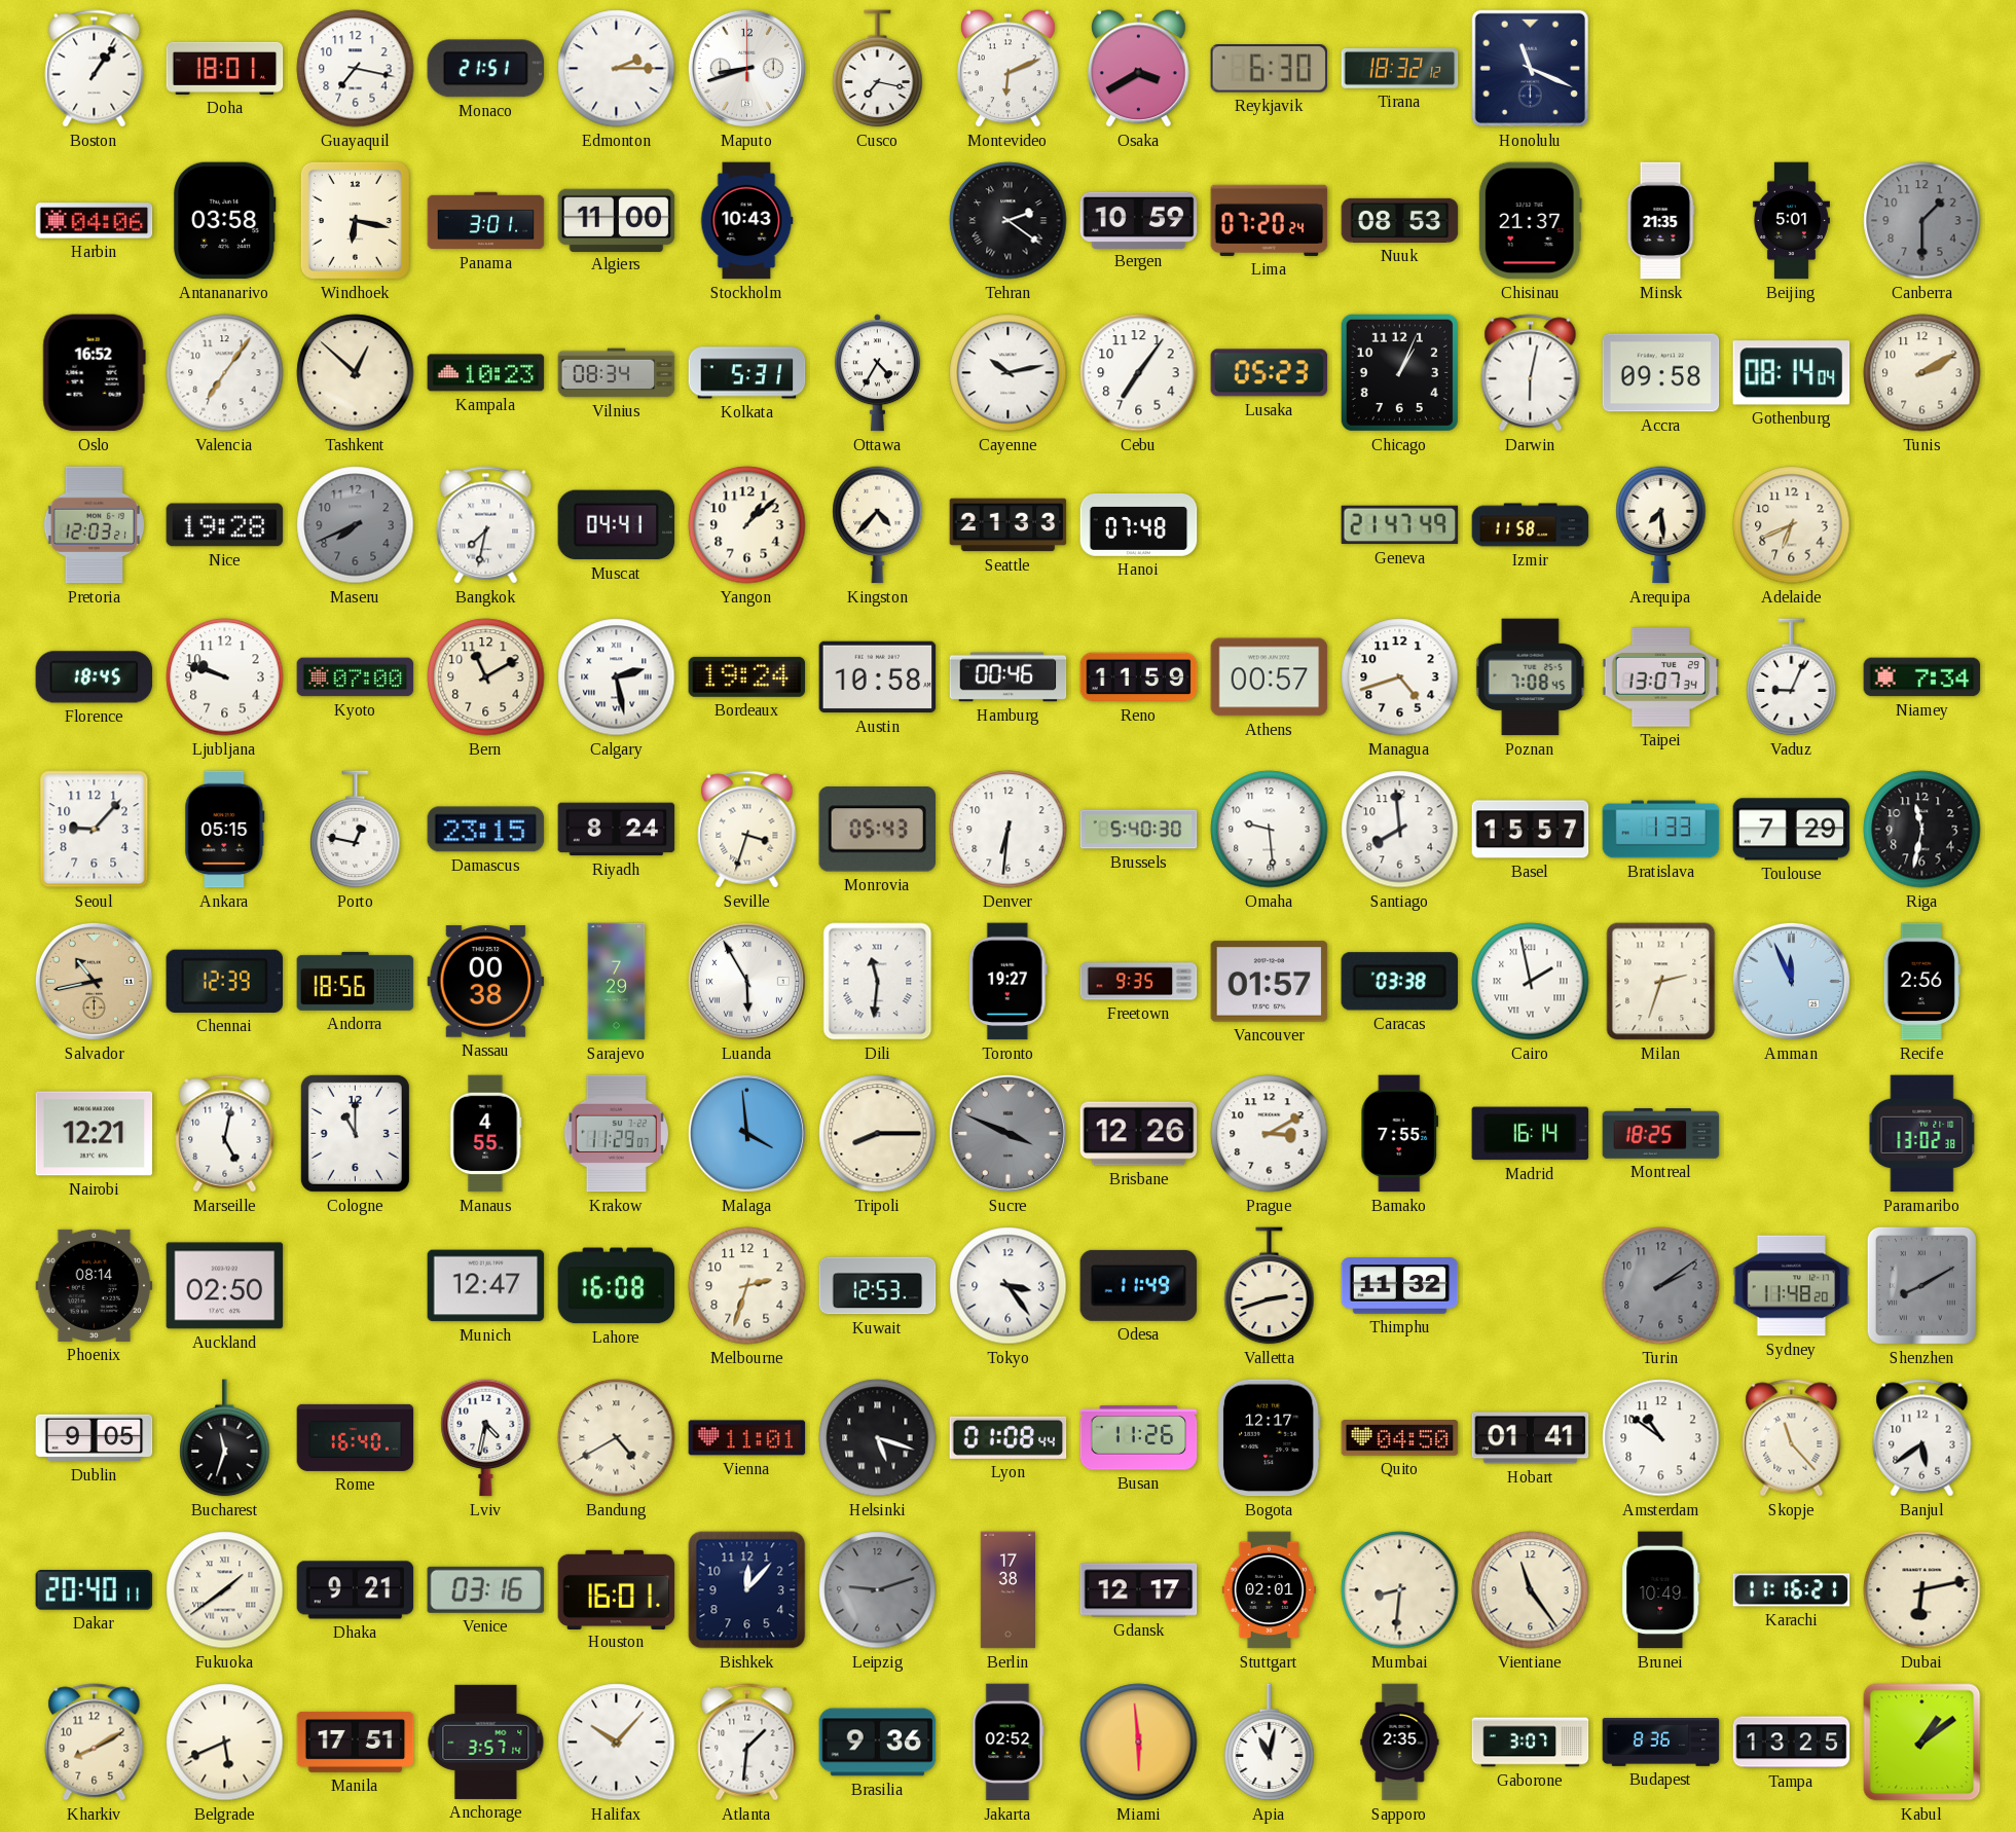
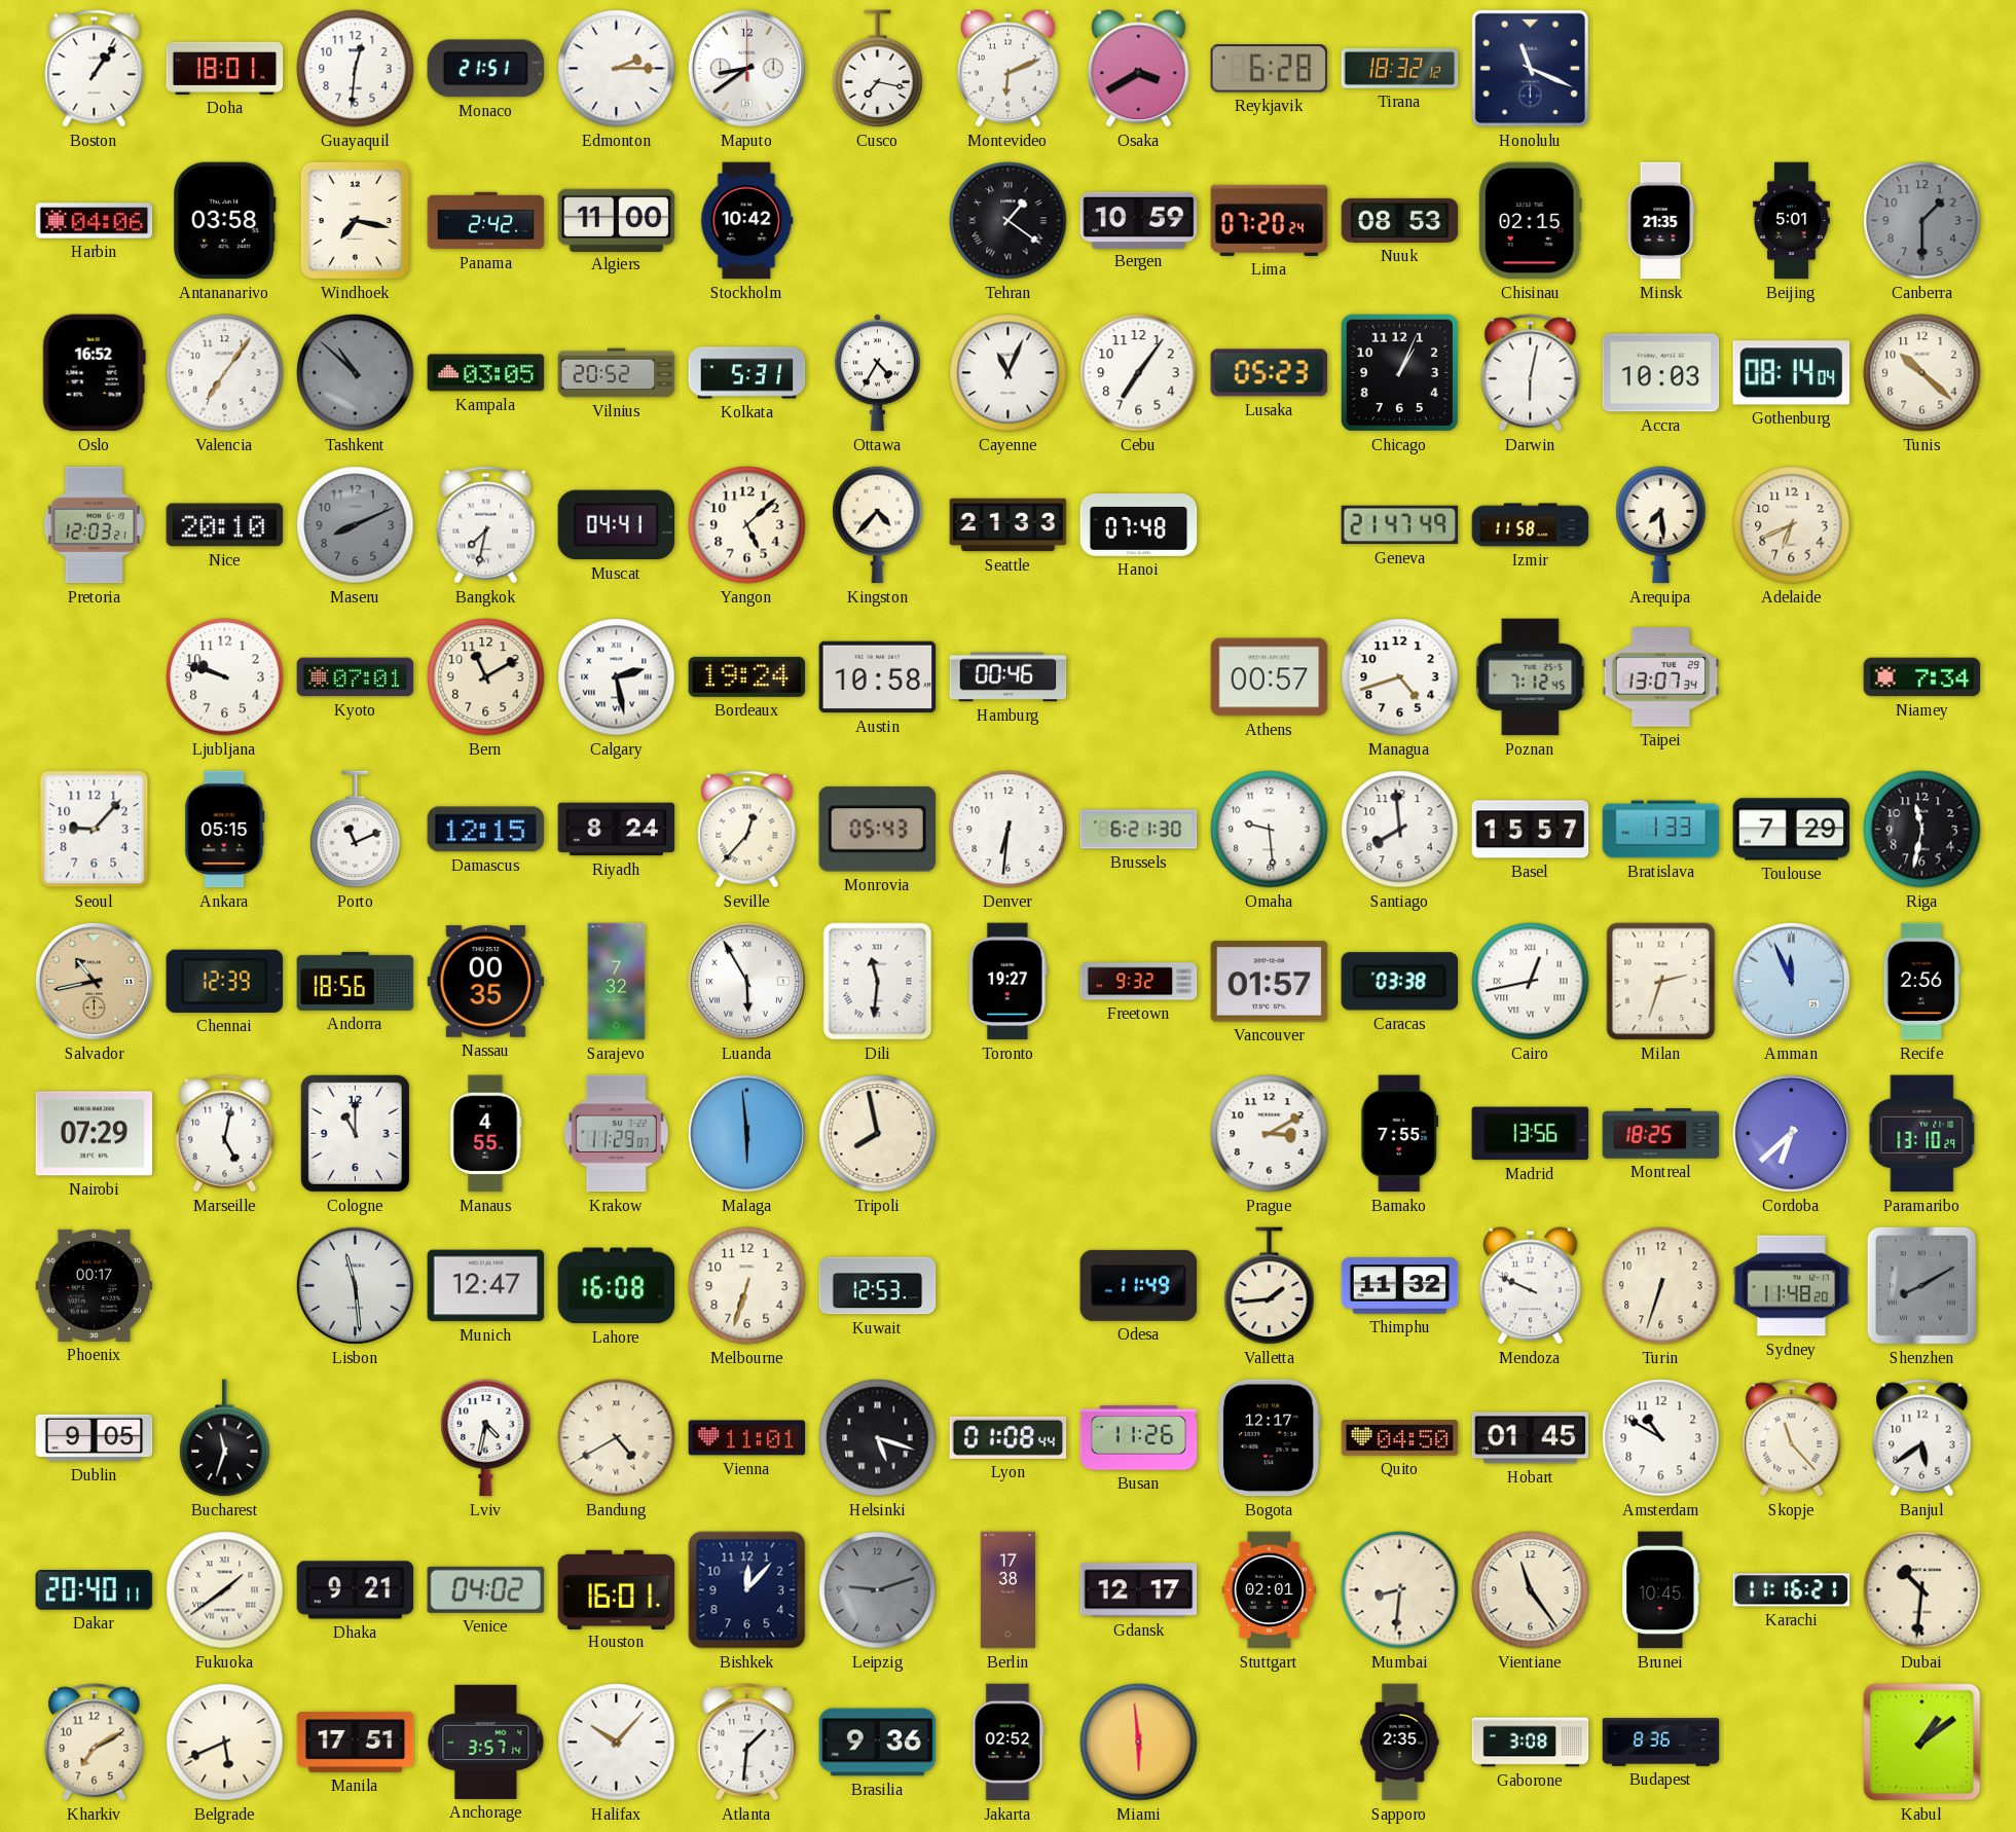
Guayaquil: 7:17 -> 12:31 (356, 69)
Maputo: 8:42 -> 8:39 (746, 68)
Reykjavik: 6:30 -> 6:28 (1270, 69)
Windhoek: 6:17 -> 7:17 (355, 220)
Panama: 3:01 -> 2:42 (486, 221)
Stockholm: 10:43 -> 10:42 (746, 221)
Tehran: 2:21 -> 1:21 (1009, 221)
Chisinau: 21:37 -> 02:15 (1530, 221)
Tashkent: 12:52 -> 10:52 (356, 373)
Tashkent dial: cream -> grey (356, 373)
Kampala: 10:23 -> 03:05 (486, 373)
Vilnius: 08:34 -> 20:52 (617, 373)
Cayenne: 10:13 -> 11:04 (1009, 373)
Accra: 09:58 -> 10:03 (1661, 373)
Tunis: 2:10 -> 10:22 (1922, 373)
Nice: 19:28 -> 20:10 (225, 525)
Maseru: 7:41 -> 8:11 (356, 525)
Yangon: 1:08 -> 5:08 (747, 525)
Florence: 18:45 -> none (95, 677)
Kyoto: 07:00 -> 07:01 (356, 677)
Reno: 11:59 -> none (1139, 677)
Poznan: 7:08 -> 7:12 (1531, 677)
Vaduz: 9:04 -> none (1792, 677)
Porto: 12:47 -> 11:11 (356, 830)
Damascus: 23:15 -> 12:15 (486, 830)
Seville: 3:33 -> 12:37 (747, 830)
Brussels: 5:40 -> 6:21 (1139, 830)
Nassau: 00:38 -> 00:35 (486, 982)
Sarajevo: 7:29 -> 7:32 (617, 982)
Freetown: 9:35 -> 9:32 (1139, 982)
Cairo: 1:58 -> 12:43 (1531, 982)
Nairobi: 12:21 -> 07:29 (95, 1134)
Malaga: 3:59 -> 5:59 (746, 1133)
Tripoli: 8:15 -> 7:58 (878, 1134)
Sucre: 3:49 -> none (1007, 1133)
Brisbane: 12:26 -> none (1139, 1134)
Madrid: 16:14 -> 13:56 (1531, 1134)
Cordoba: none -> 6:38 (1791, 1133)
Paramaribo: 13:02 -> 13:10 (1922, 1134)
Phoenix: 08:14 -> 00:17 (95, 1285)
Auckland: 02:50 -> none (225, 1286)
Lisbon: none -> 11:29 (355, 1285)
Melbourne: 2:33 -> 6:33 (747, 1286)
Tokyo: 3:24 -> none (1009, 1286)
Valletta: 2:42 -> 1:44 (1270, 1286)
Mendoza: none -> 9:49 (1531, 1286)
Turin: 2:09 -> 6:33 (1661, 1286)
Turin dial: grey -> cream (1661, 1286)
Rome: 16:40 -> none (356, 1437)
Hobart: 01:41 -> 01:45 (1531, 1438)
Amsterdam: 10:51 -> 10:50 (1661, 1438)
Venice: 03:16 -> 04:02 (486, 1589)
Brunei: 10:49 -> 10:45 (1661, 1590)
Dubai: 6:13 -> 10:31 (1922, 1590)
Kharkiv: 8:10 -> 7:10 (95, 1743)
Apia: 11:02 -> none (1270, 1743)
Gaborone: 3:07 -> 3:08 (1531, 1743)
Tampa: 13:25 -> none (1792, 1743)
